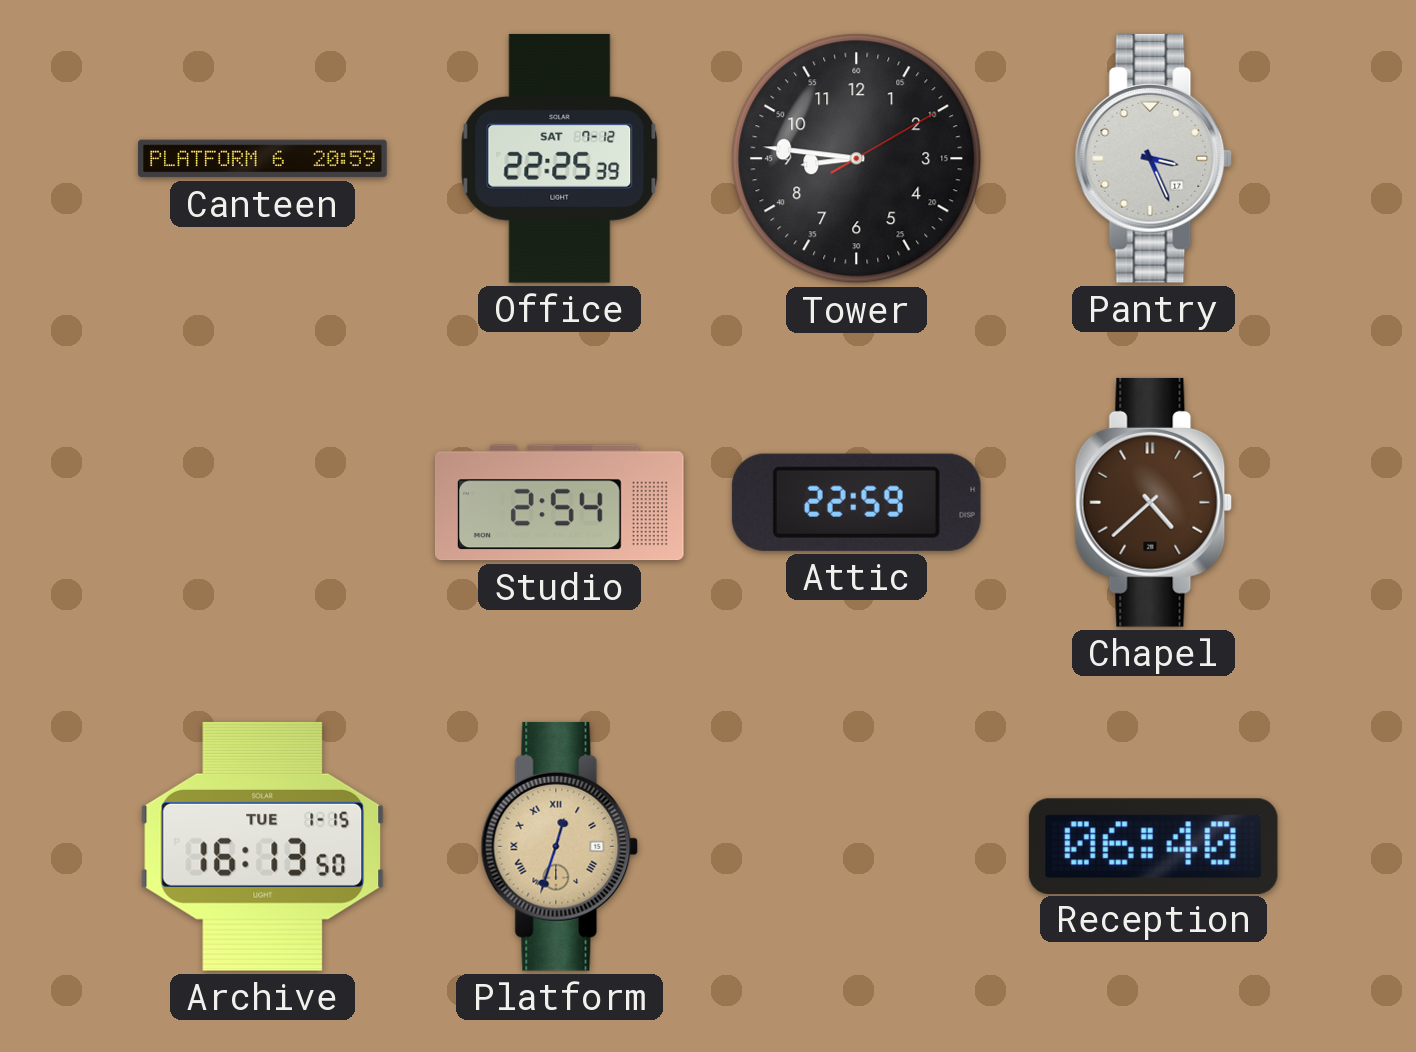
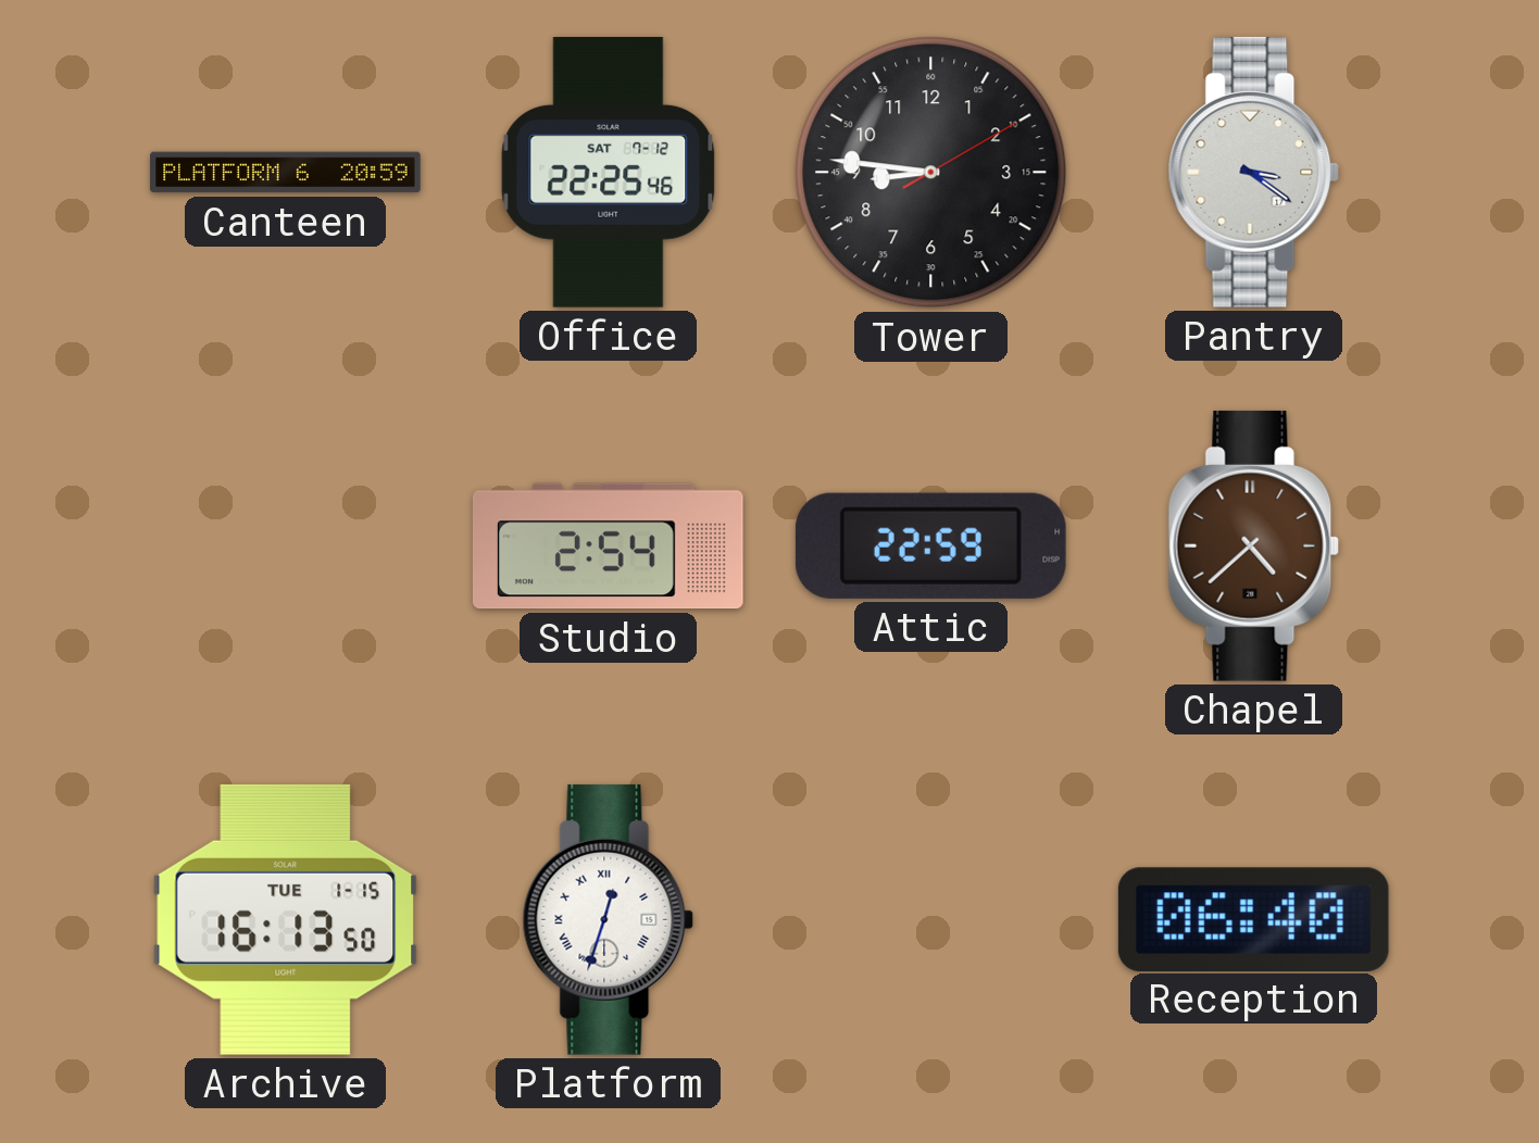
Office: 22:25:39 -> 22:25:46 (609, 172)
Pantry: 3:26 -> 3:21 (1254, 172)
Platform dial: champagne -> white (609, 919)
